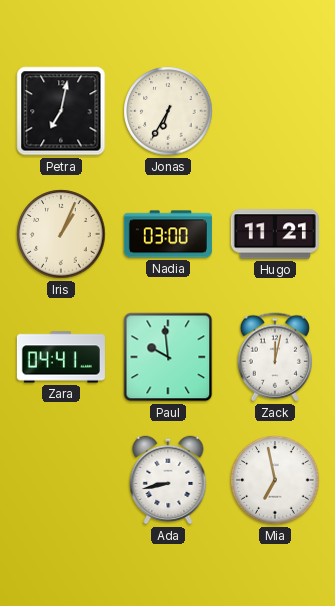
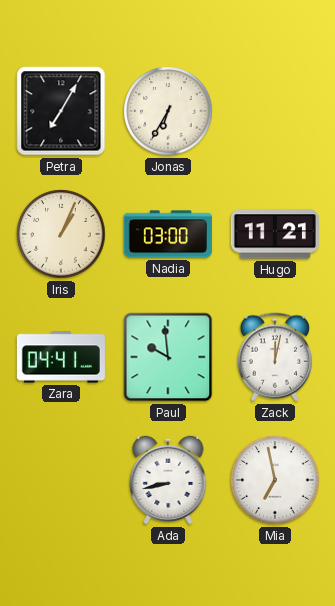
Petra: 7:02 -> 7:05 (61, 111)
